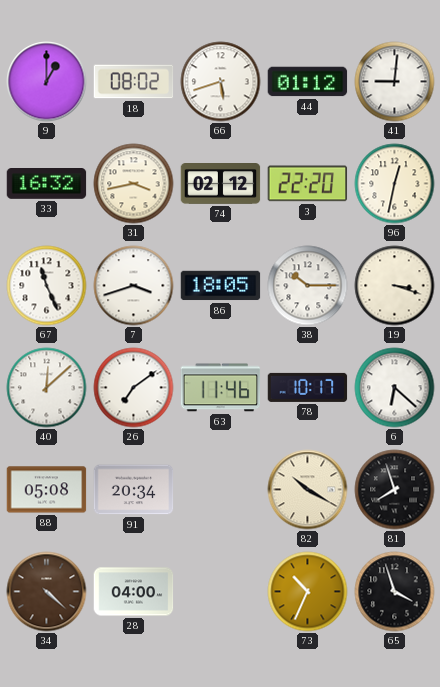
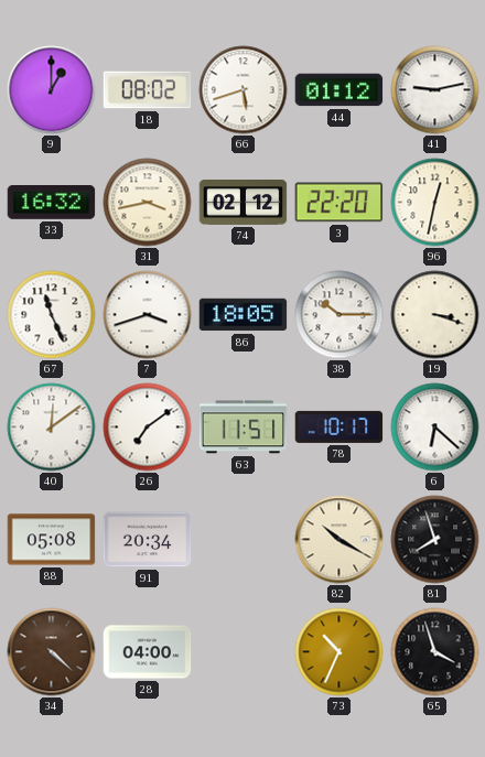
41: 9:01 -> 9:13 (435, 90)
40: 12:08 -> 12:09 (52, 428)
63: 11:46 -> 11:51 (244, 428)
